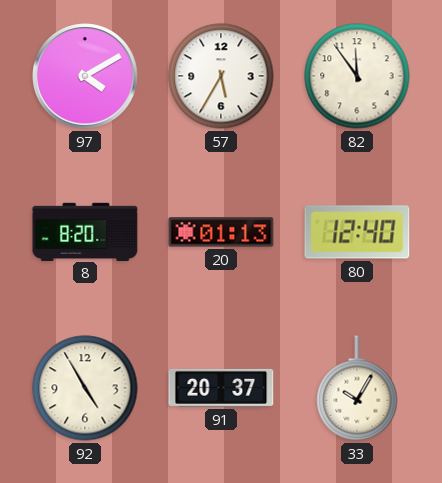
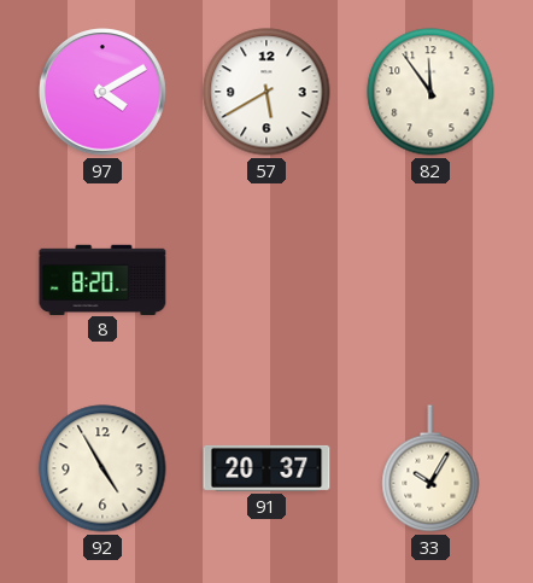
57: 5:35 -> 5:40 (266, 92)
20: 01:13 -> none (221, 232)
80: 12:40 -> none (357, 232)
